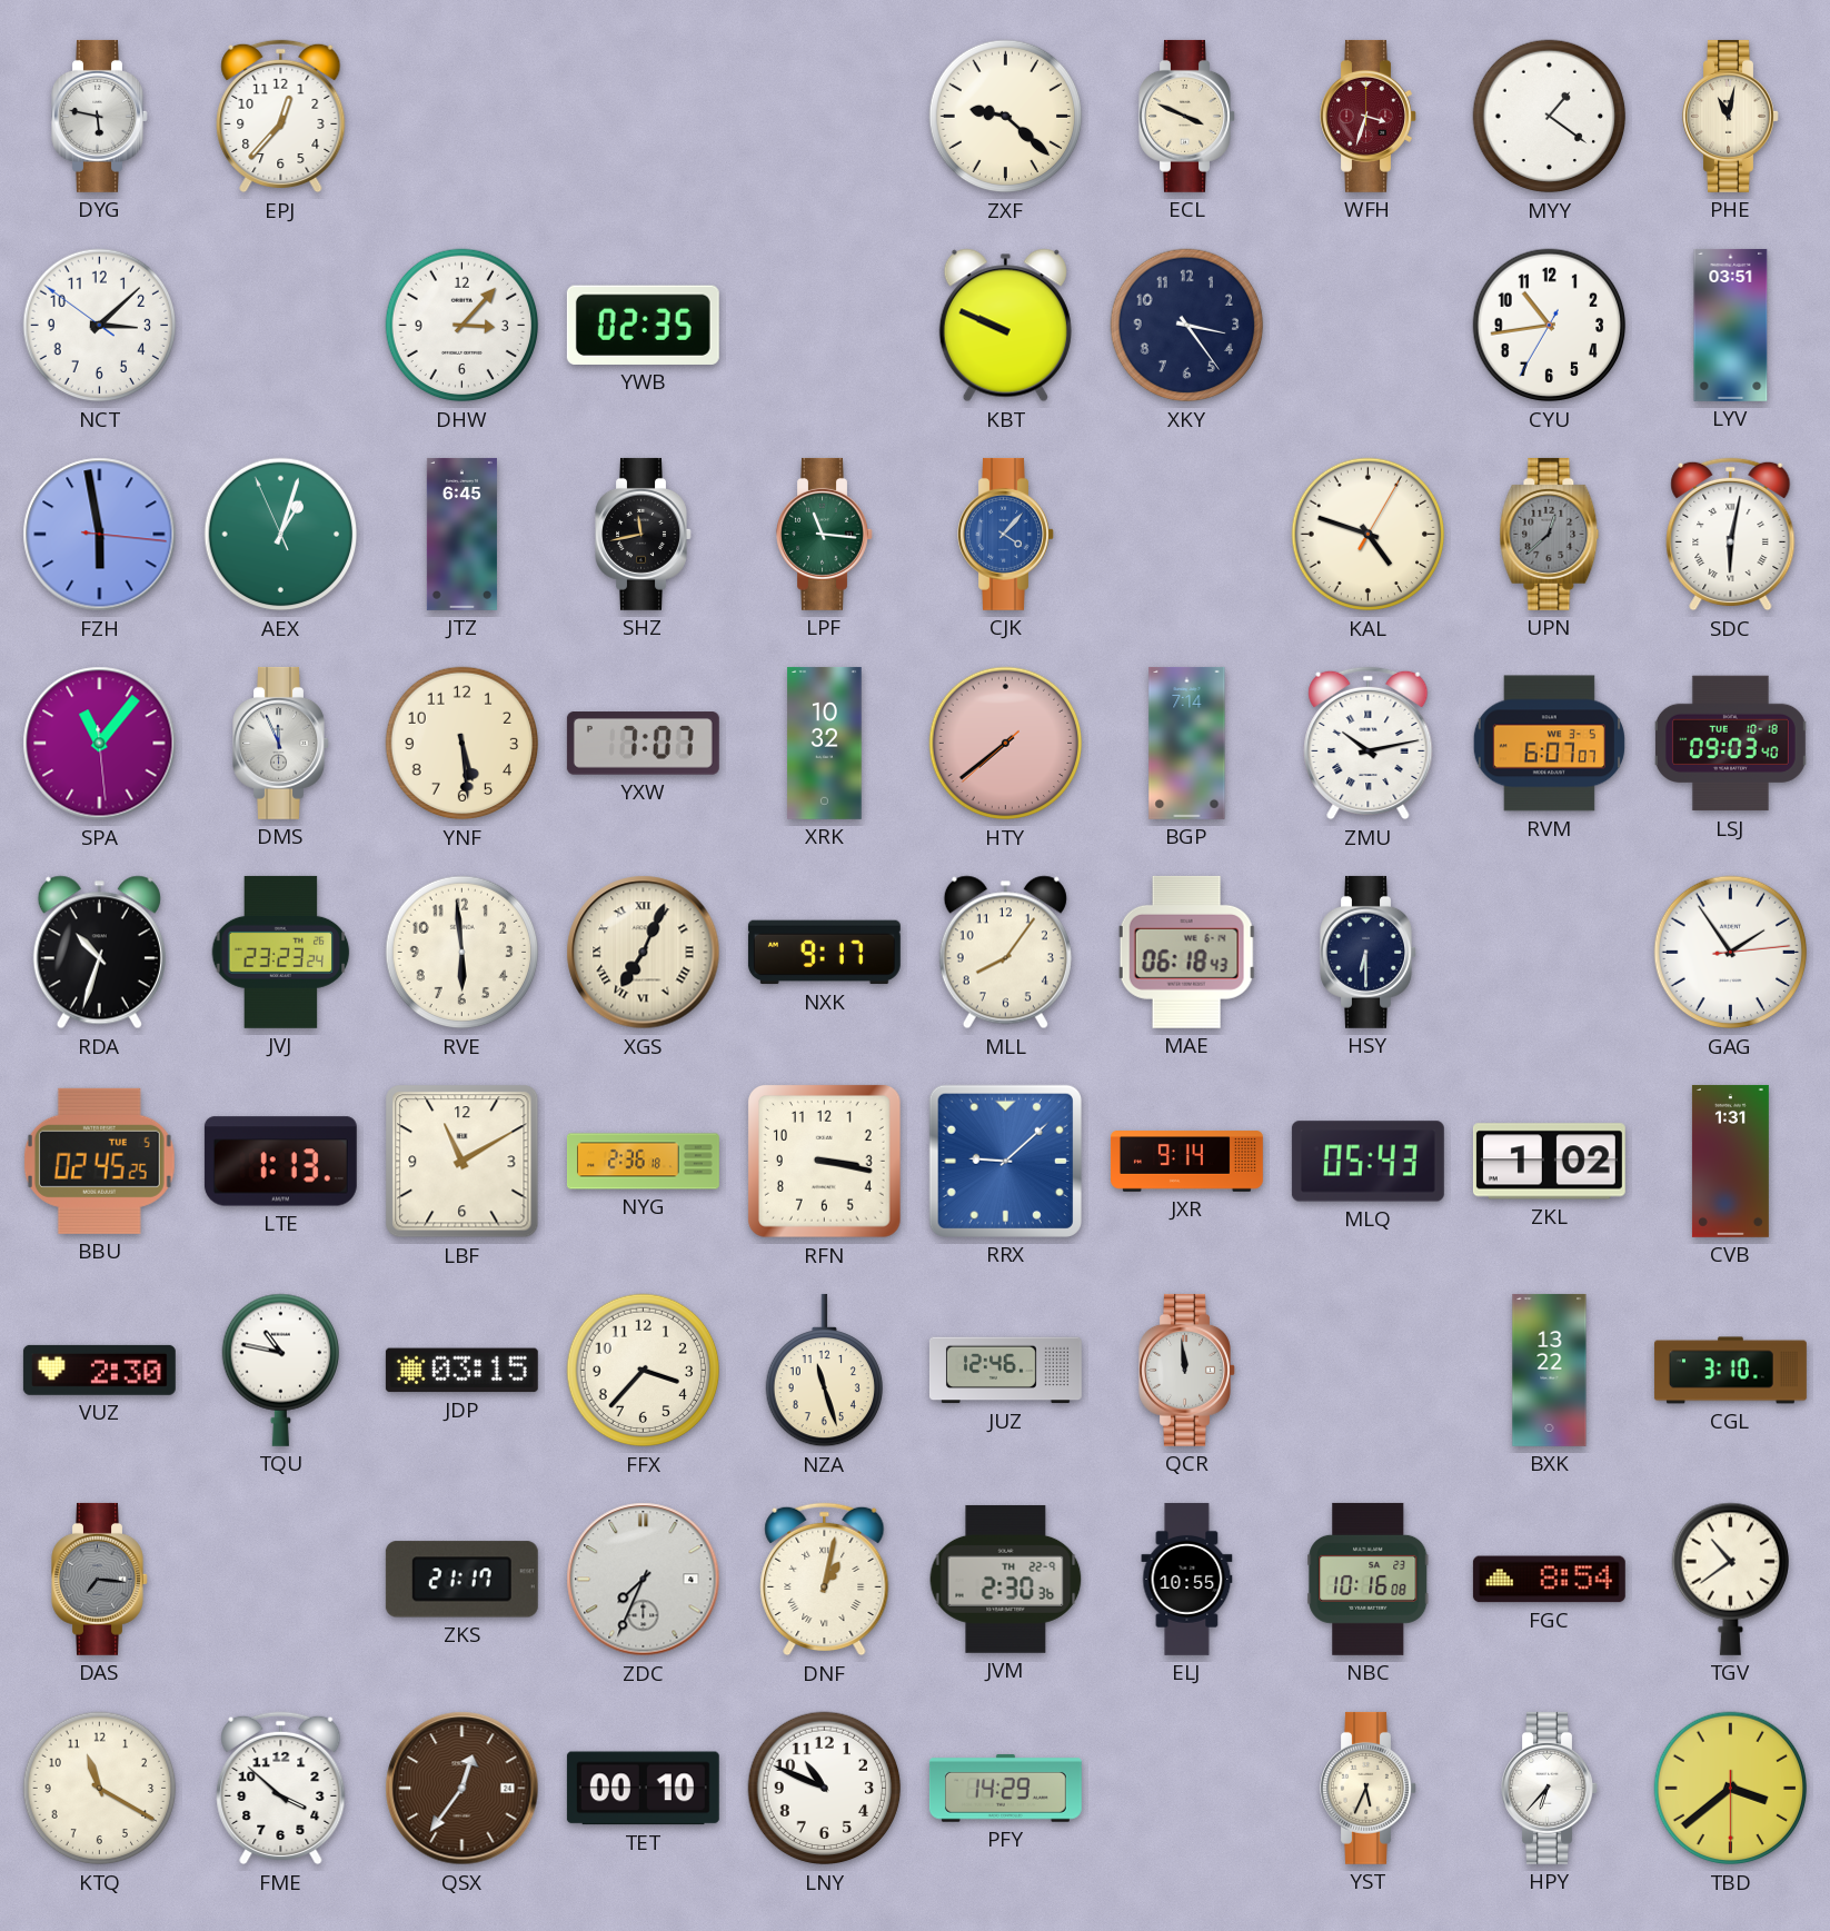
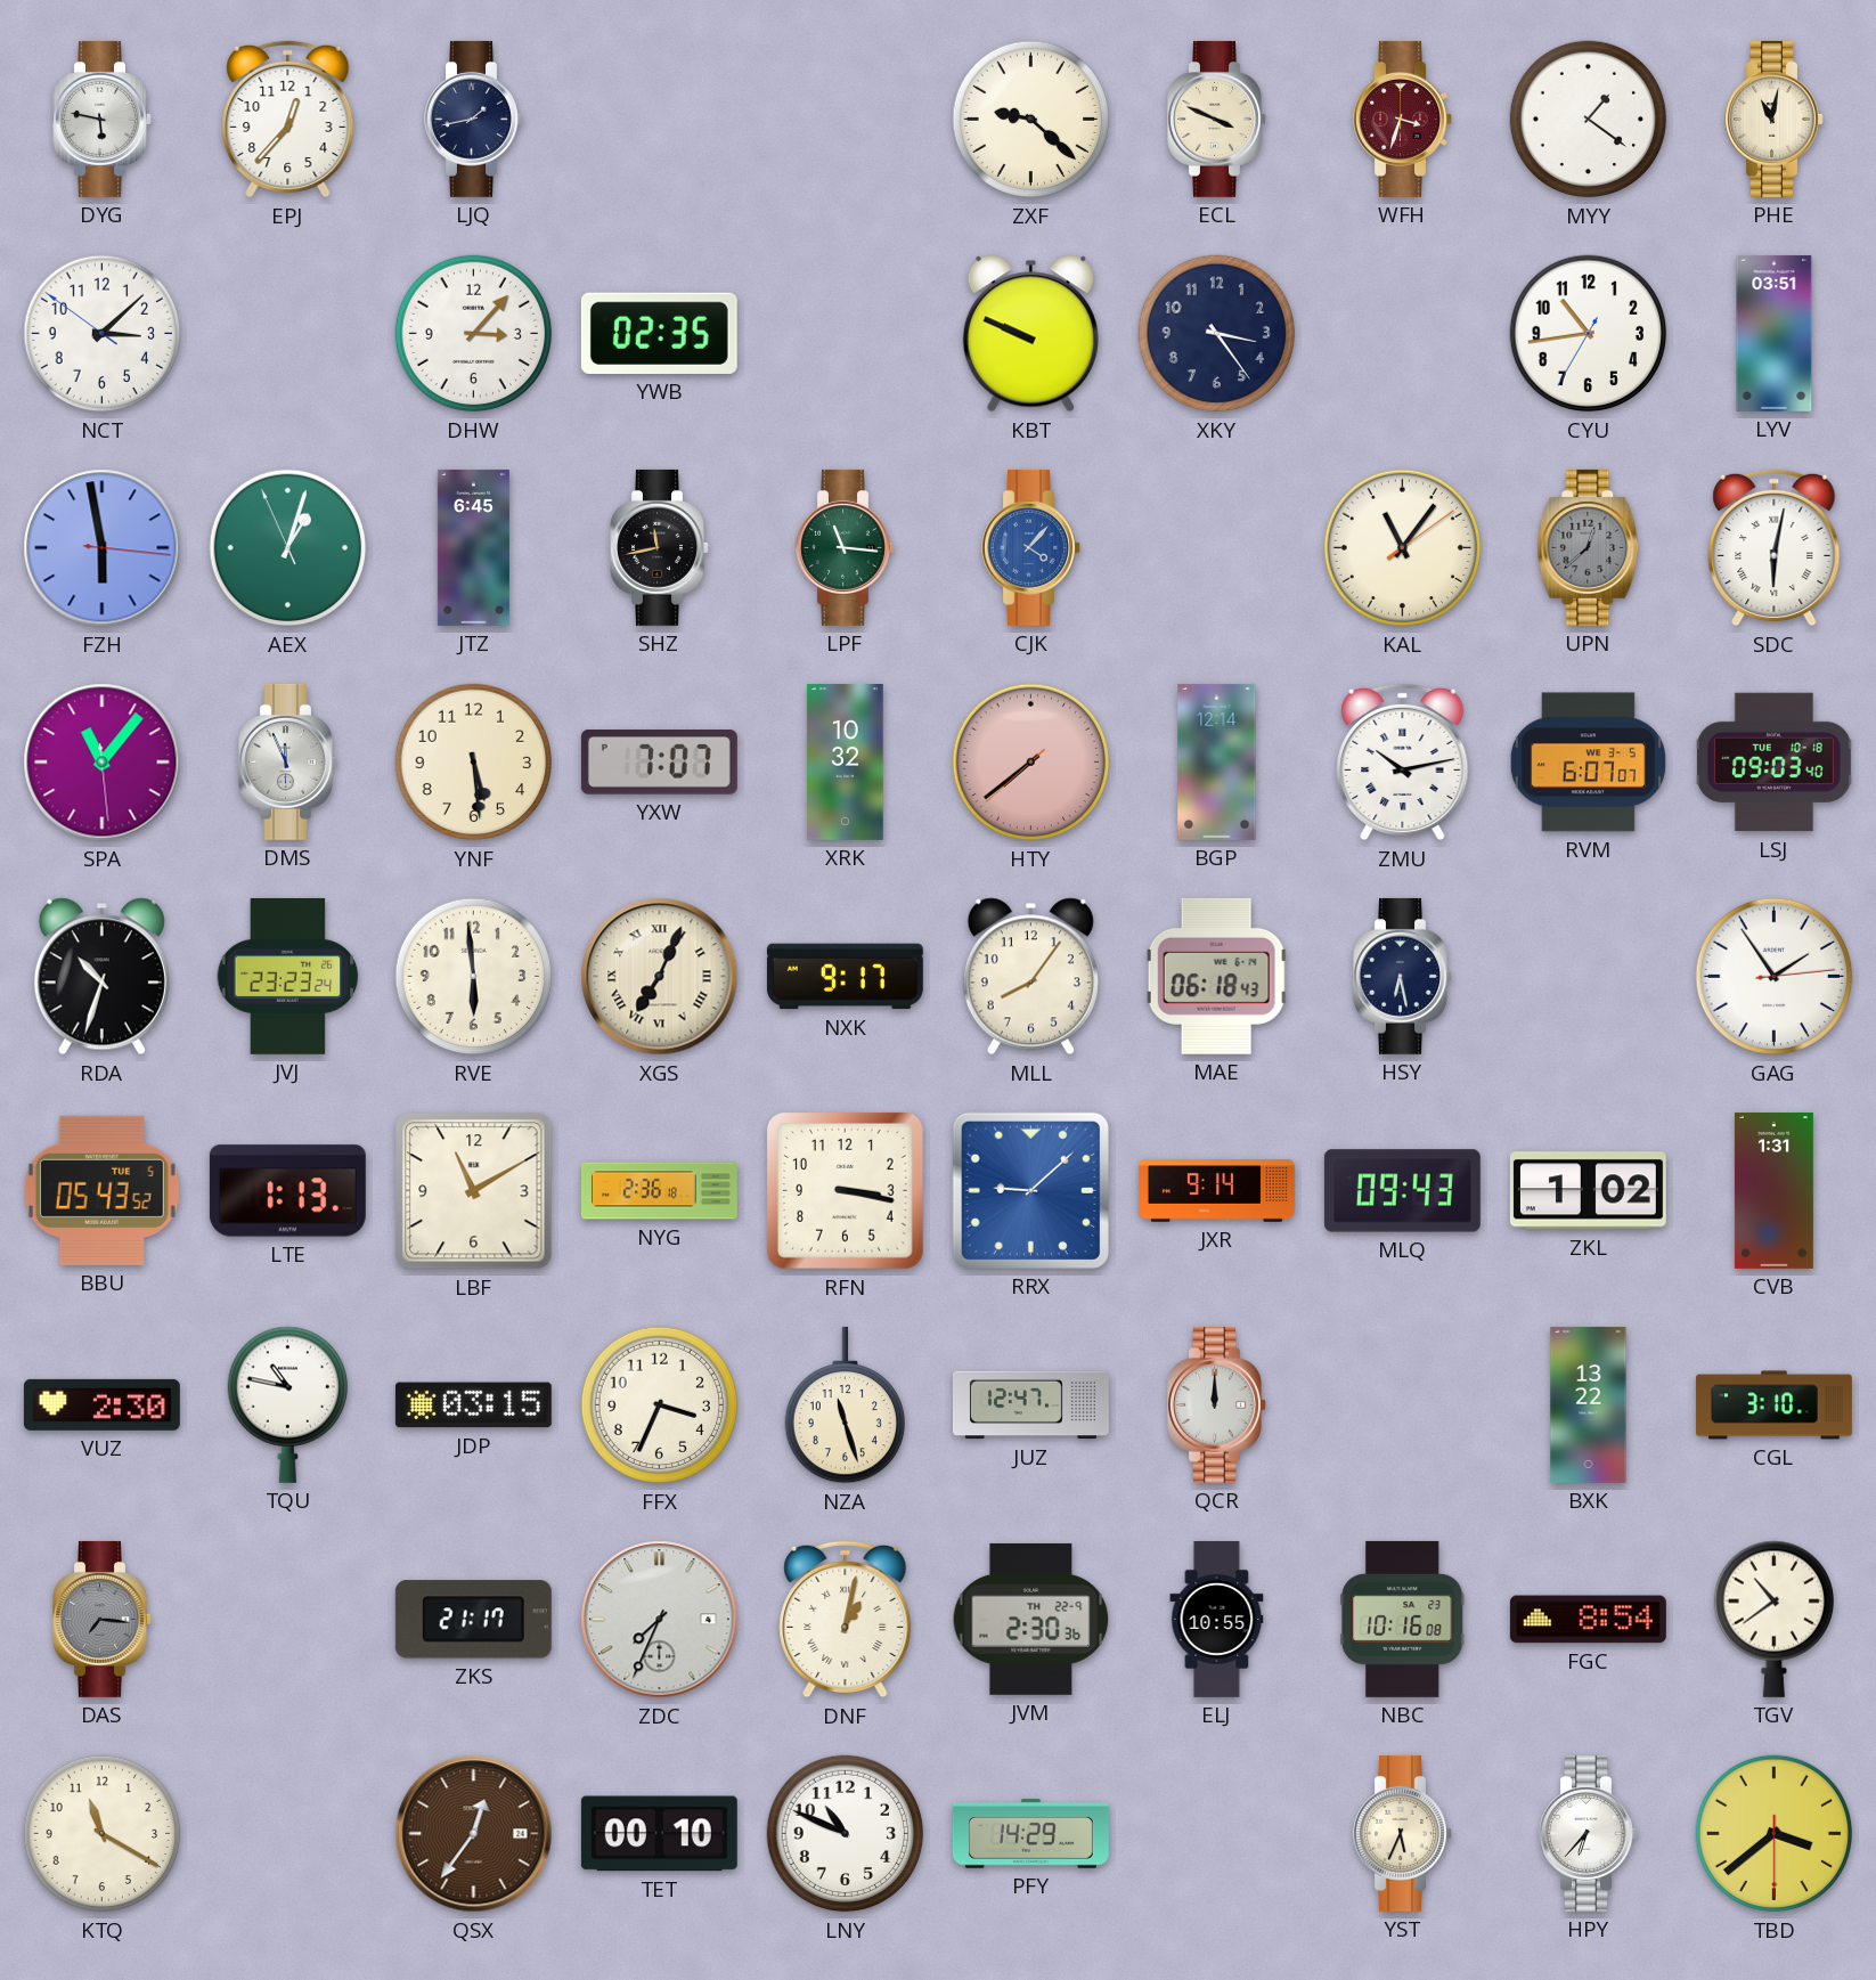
LJQ: none -> 1:43 (474, 119)
KAL: 4:48 -> 11:06 (1403, 548)
BGP: 7:14 -> 12:14 (1217, 761)
HSY: 6:30 -> 6:28 (1403, 976)
BBU: 02:45 -> 05:43 (101, 1190)
MLQ: 05:43 -> 09:43 (1402, 1191)
FFX: 3:37 -> 3:34 (660, 1405)
JUZ: 12:46 -> 12:47 (1030, 1405)
QCR: 11:59 -> 12:00 (1217, 1404)
FME: 3:52 -> none (281, 1789)
